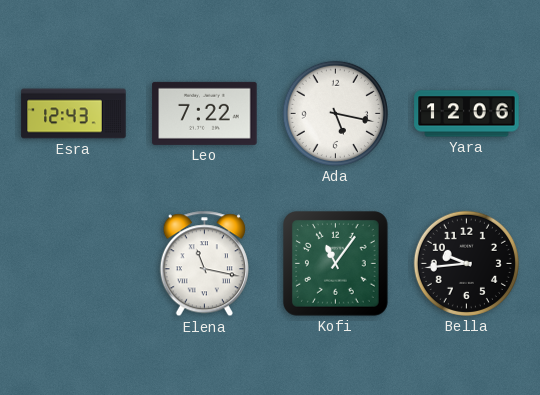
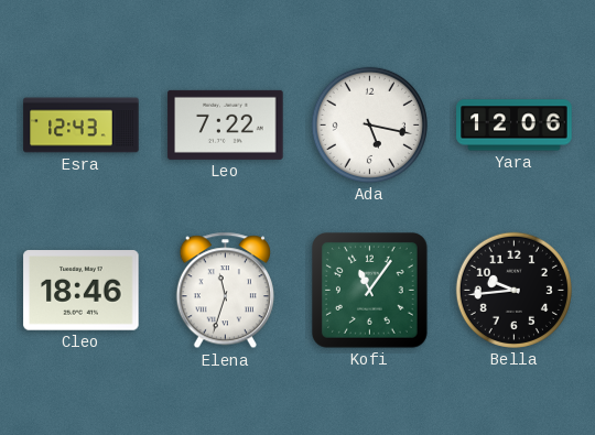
Cleo: none -> 18:46 (82, 291)
Elena: 11:17 -> 11:33 (225, 291)
